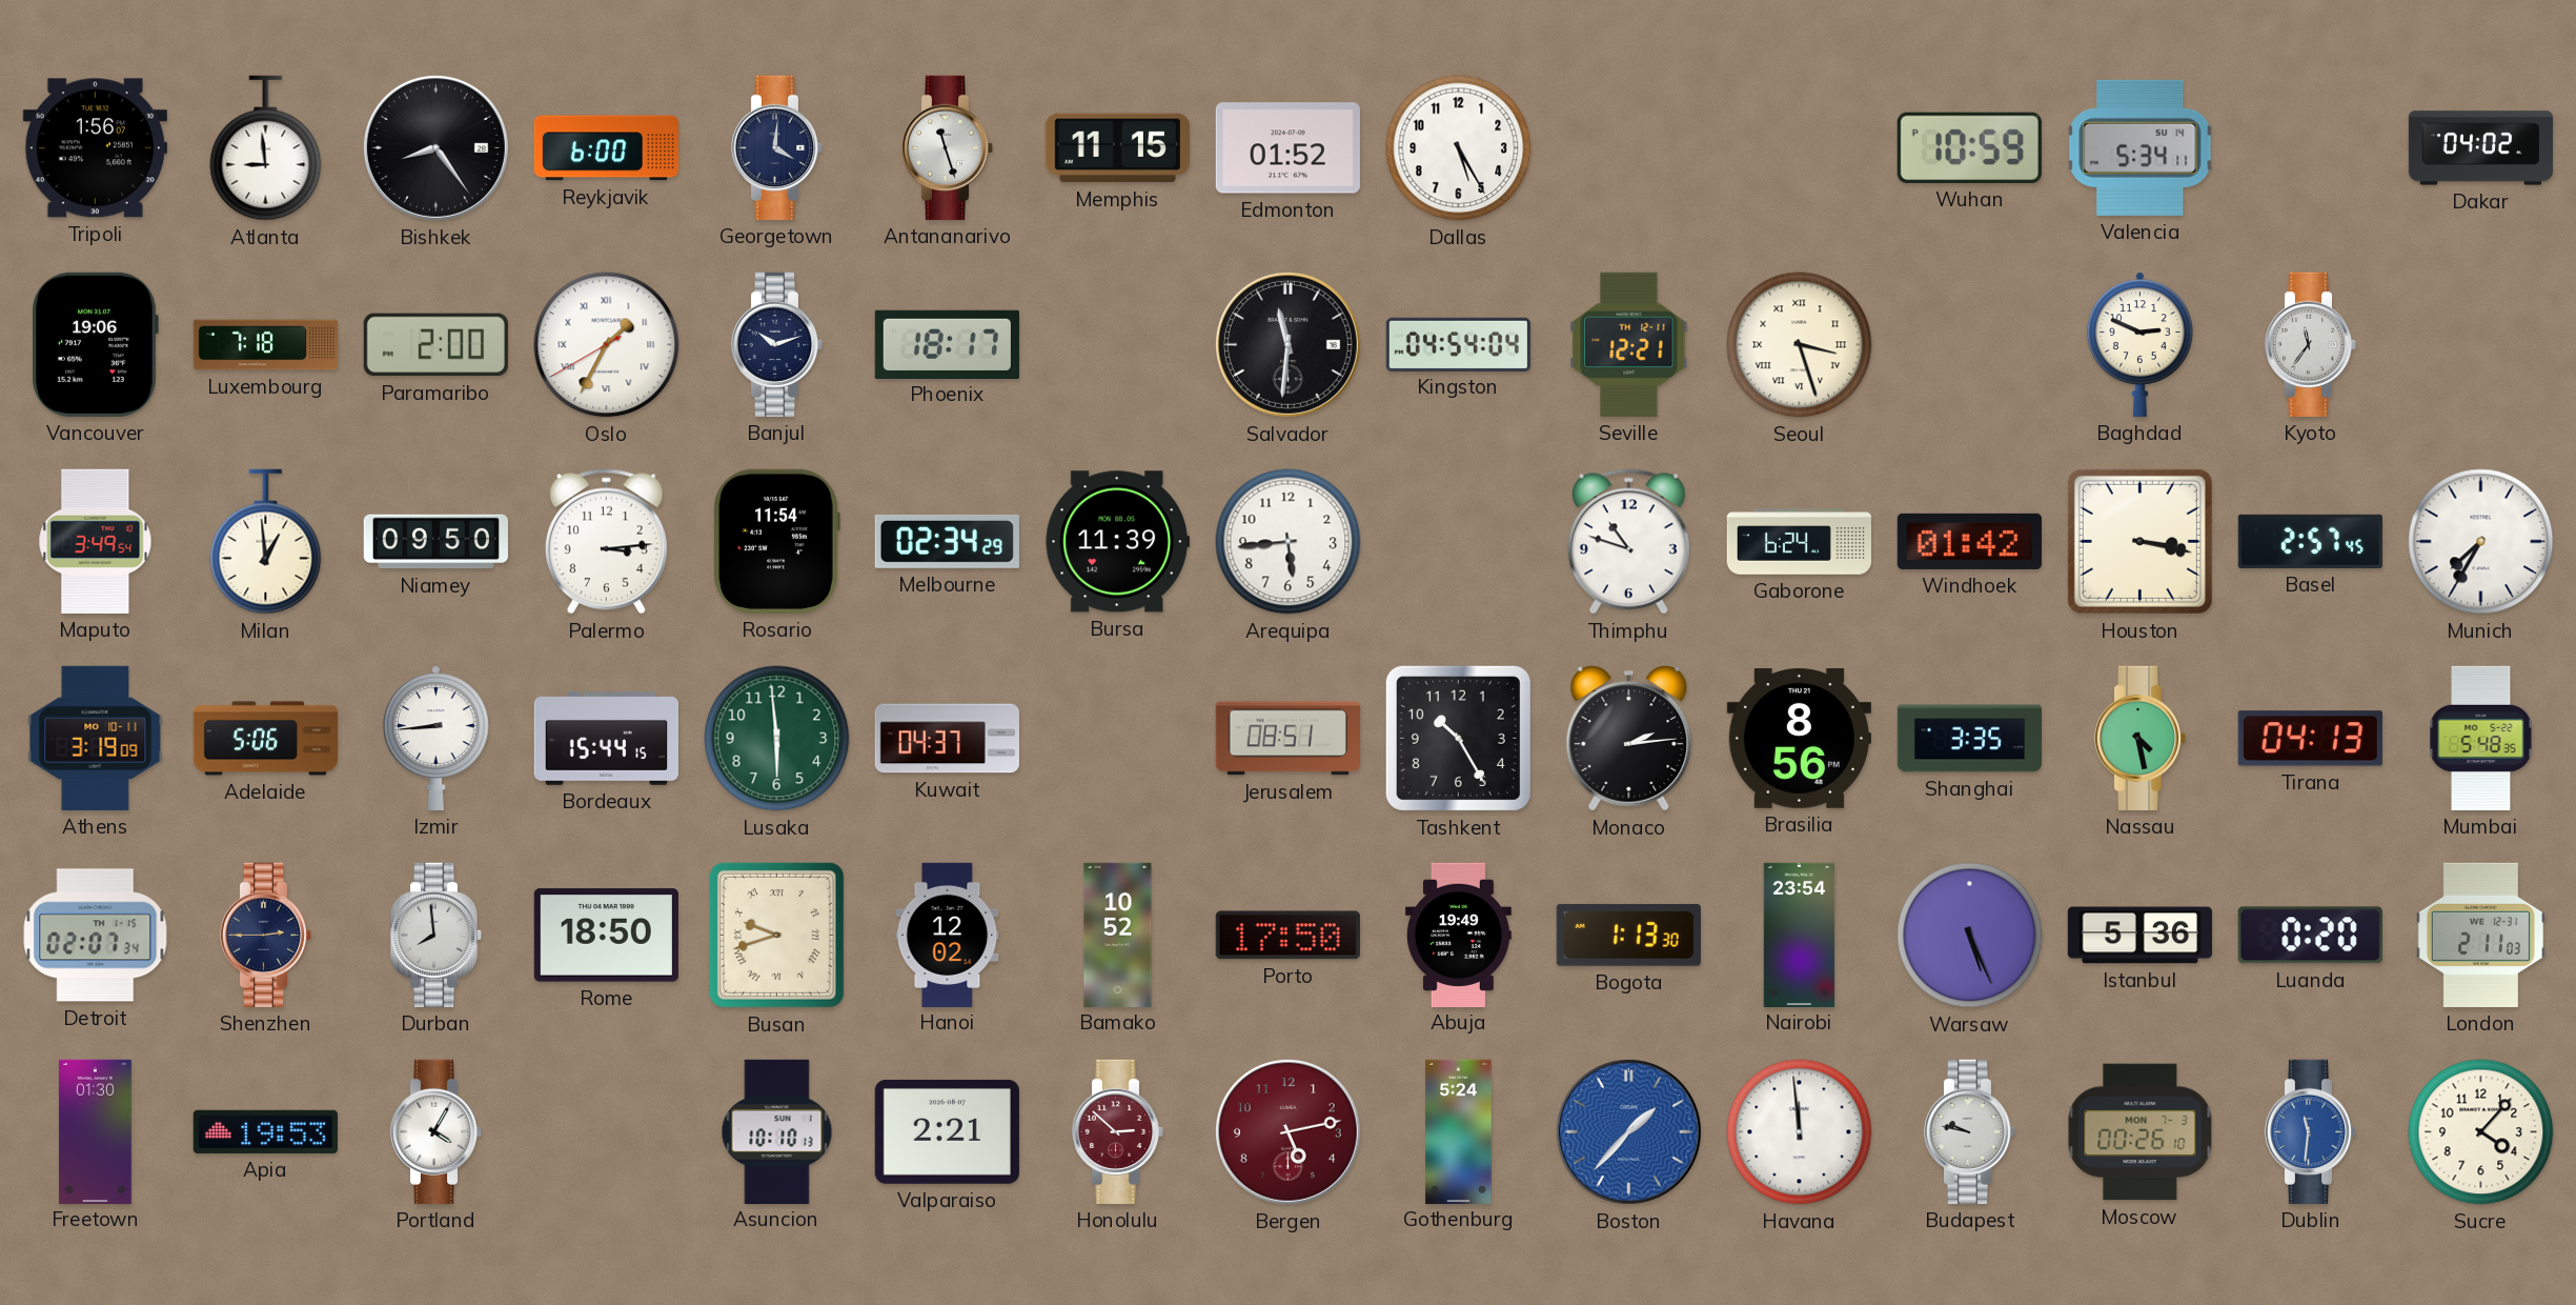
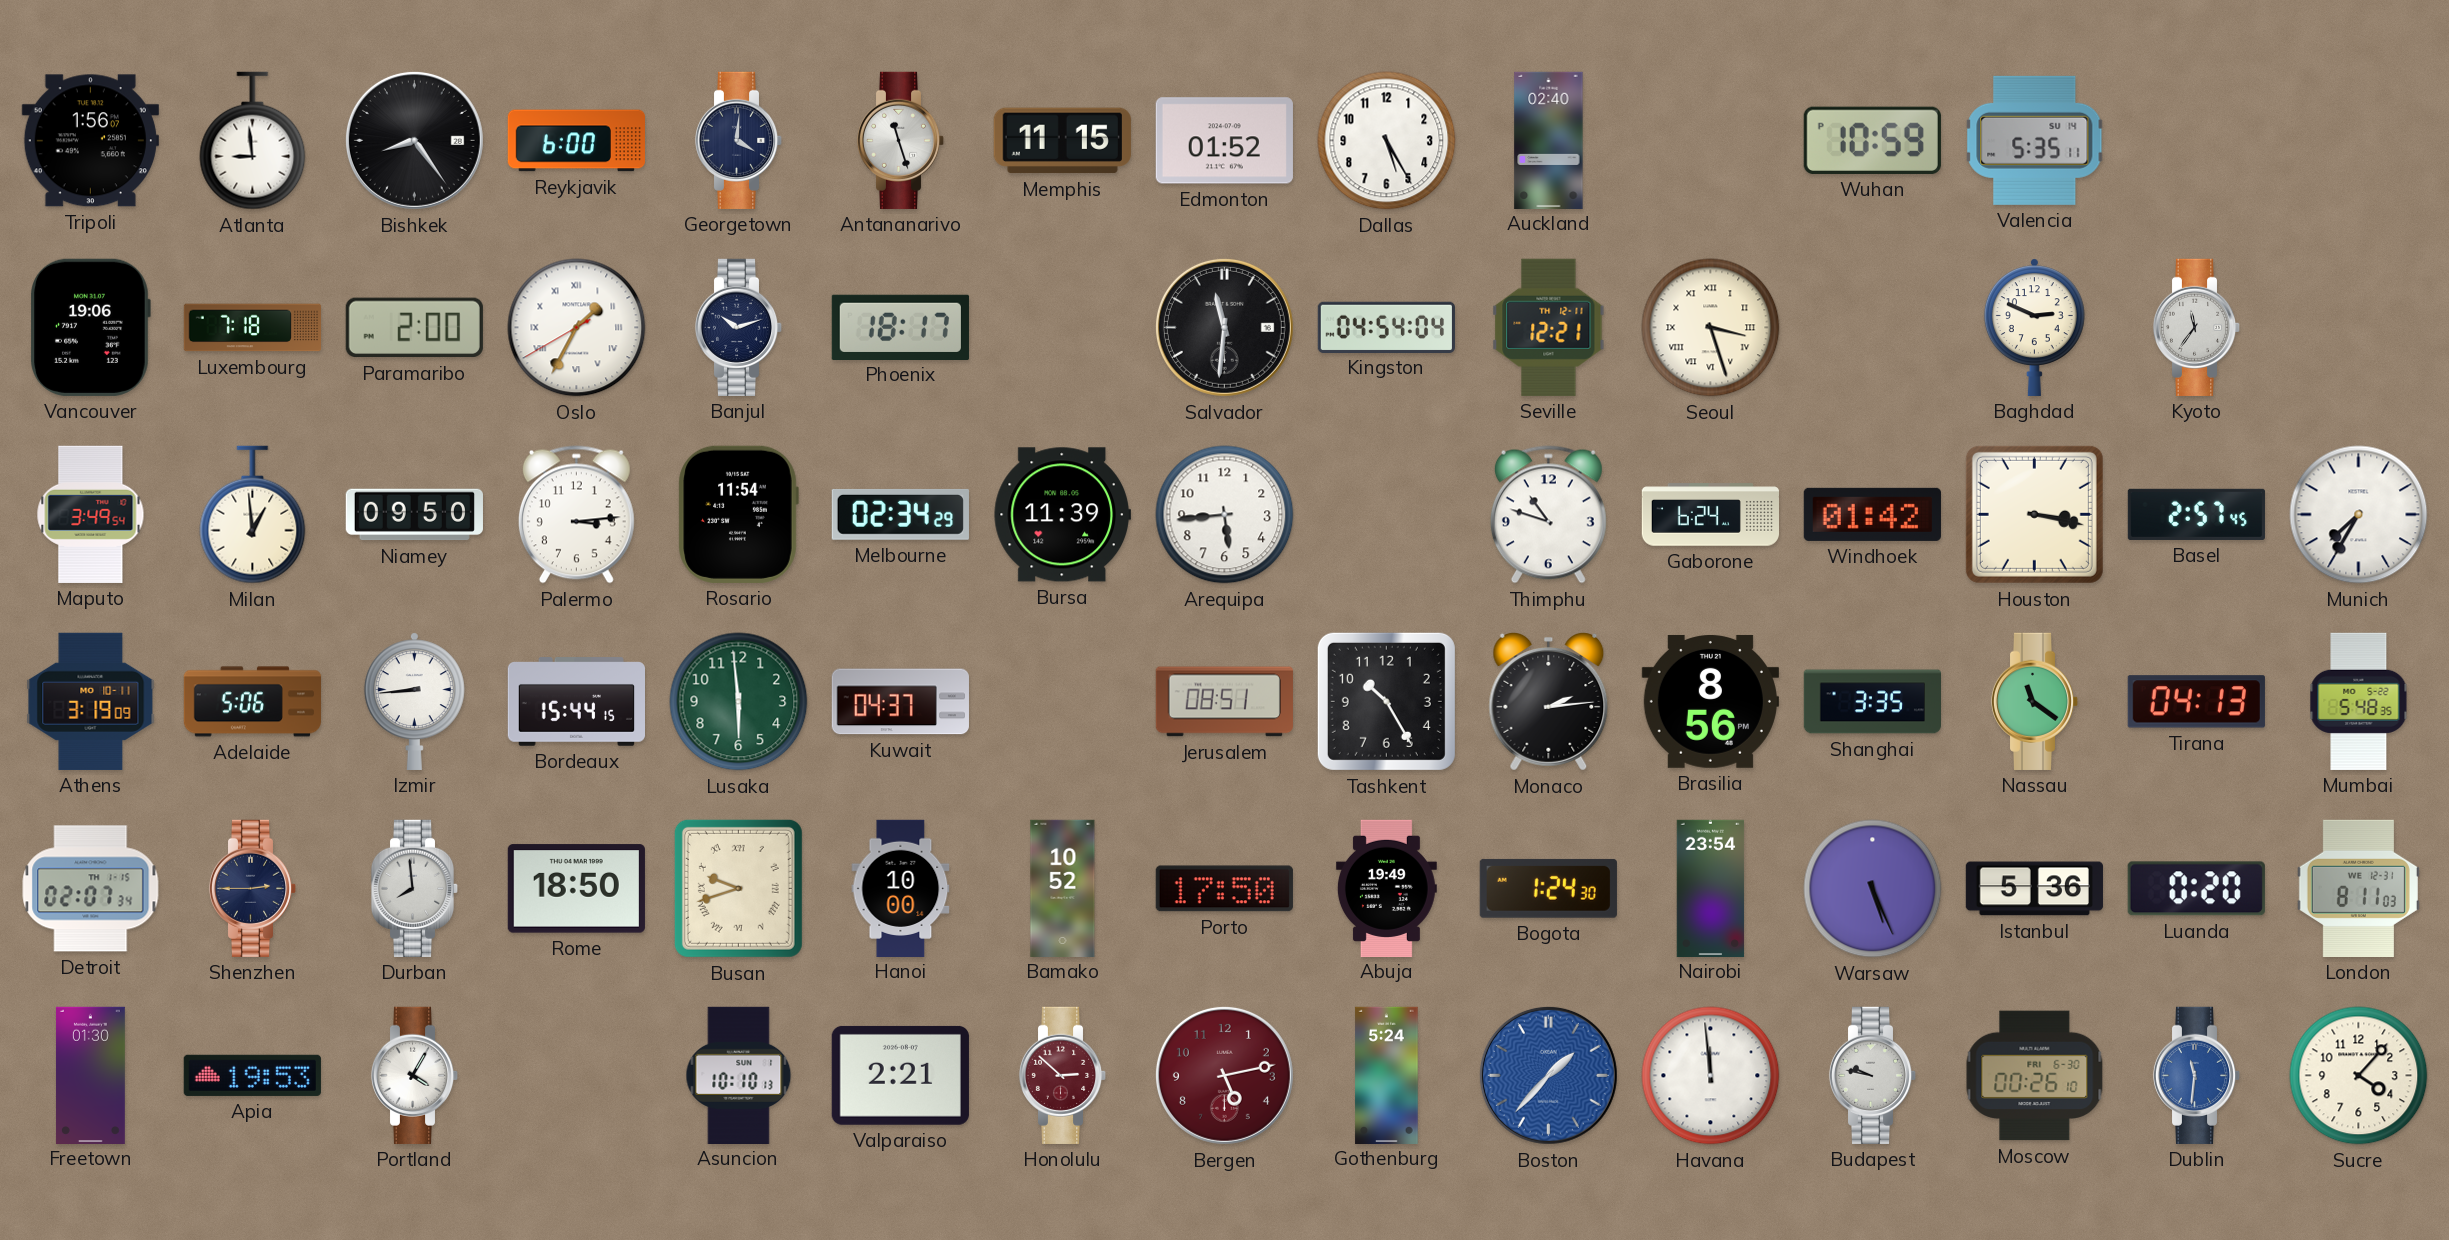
Auckland: none -> 02:40 (1549, 140)
Valencia: 5:34 -> 5:35 (2035, 140)
Dakar: 04:02 -> none (2480, 148)
Nassau: 4:28 -> 11:21 (2035, 701)
Hanoi: 12:02 -> 10:00 (901, 888)
Bogota: 1:13 -> 1:24 (1548, 888)
London: 2:11 -> 8:11 (2358, 888)
Moscow date: MON 7-3 -> FRI 6-30 (2035, 1076)
